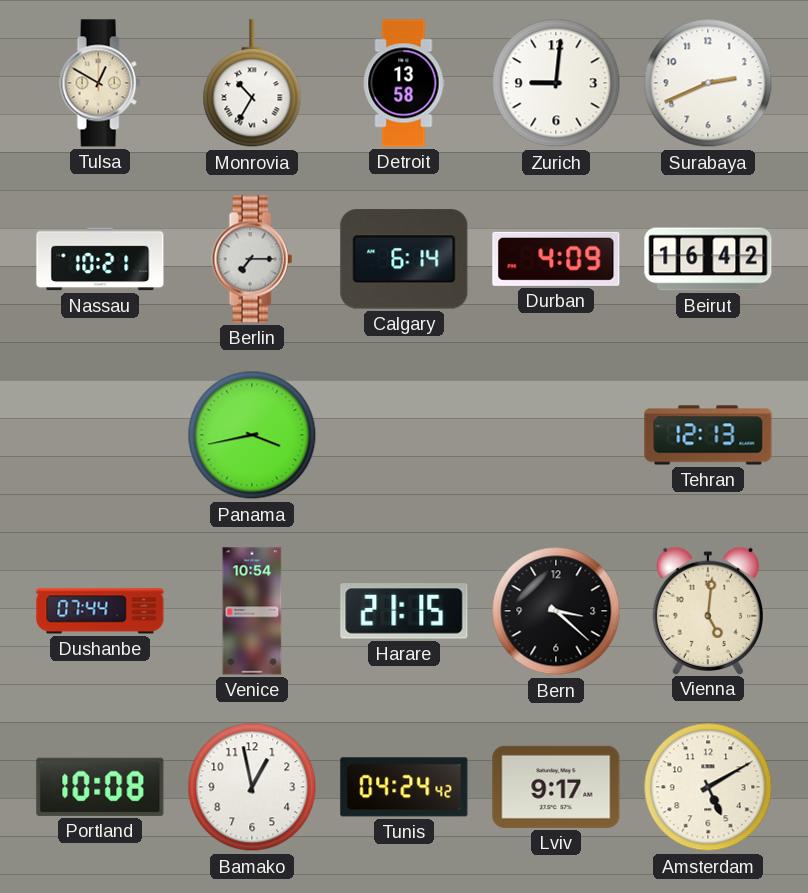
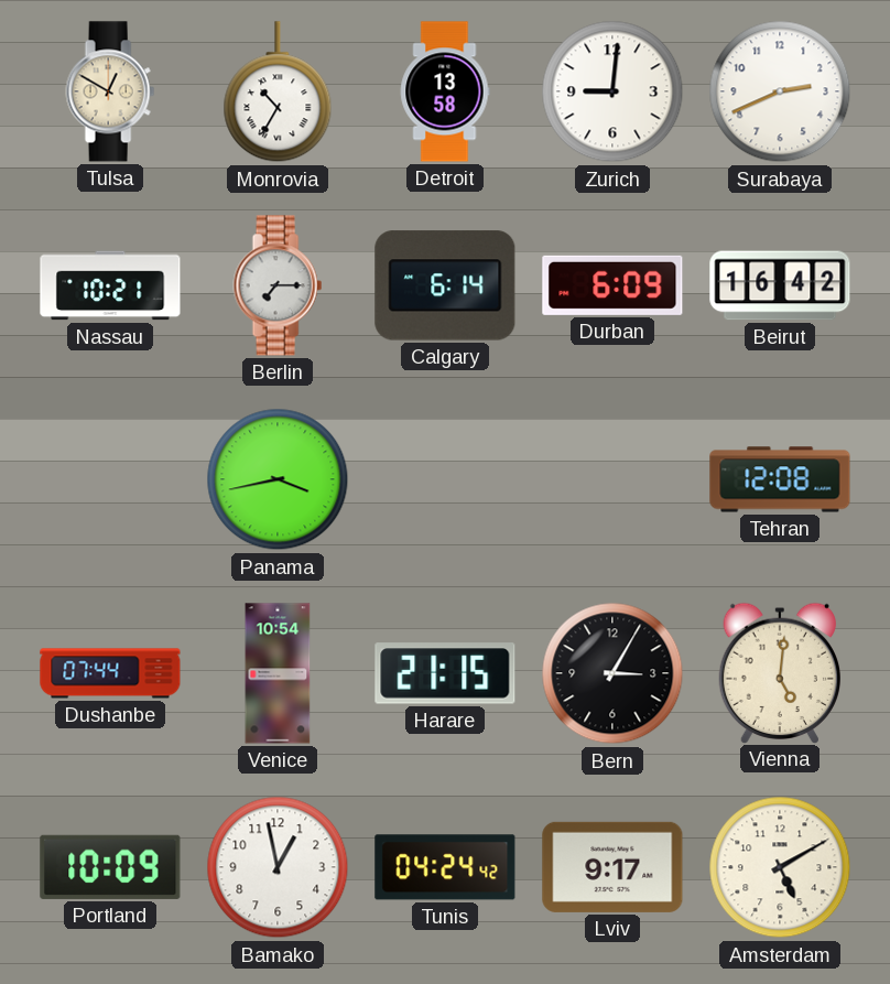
Durban: 4:09 -> 6:09 (612, 285)
Tehran: 12:13 -> 12:08 (780, 479)
Bern: 3:22 -> 3:05 (612, 673)
Portland: 10:08 -> 10:09 (110, 867)
